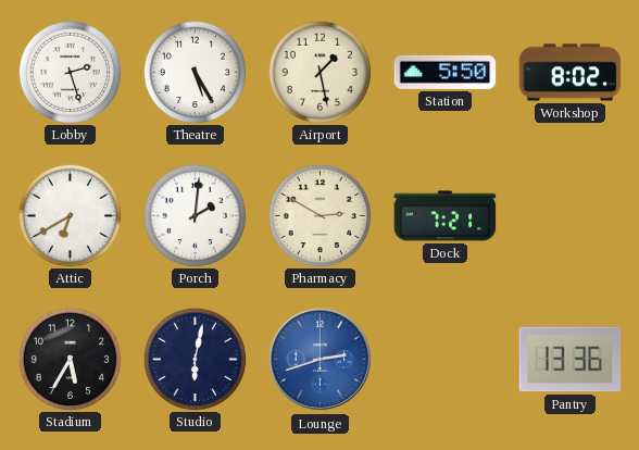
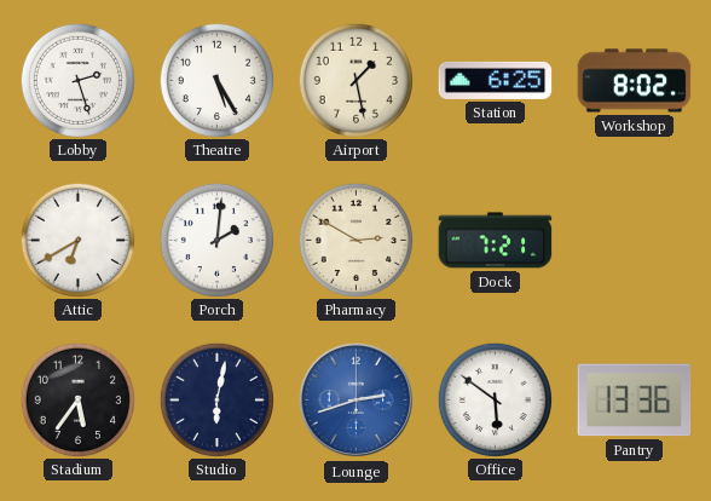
Station: 5:50 -> 6:25 (496, 80)
Stadium: 5:35 -> 5:36 (77, 399)
Office: none -> 5:51 (495, 399)
